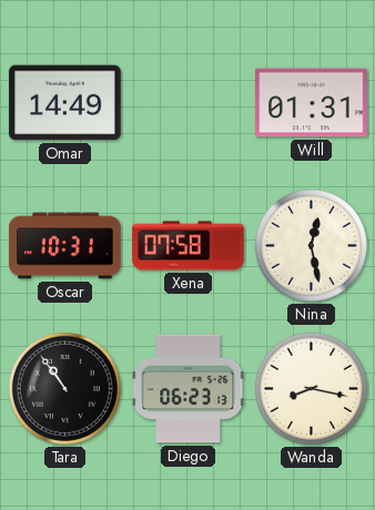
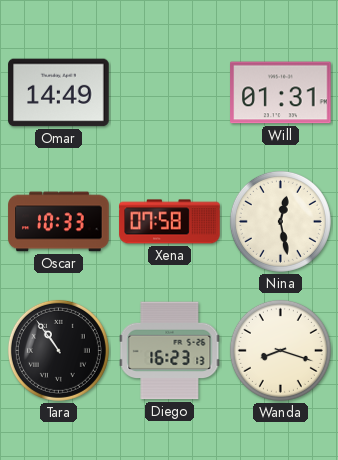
Oscar: 10:31 -> 10:33 (59, 222)
Diego: 06:23 -> 16:23 (170, 351)
Wanda: 8:17 -> 8:18 (280, 350)
